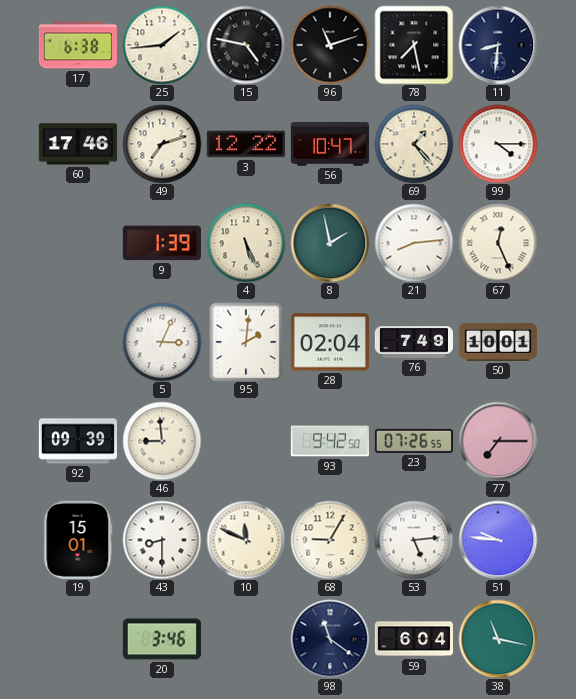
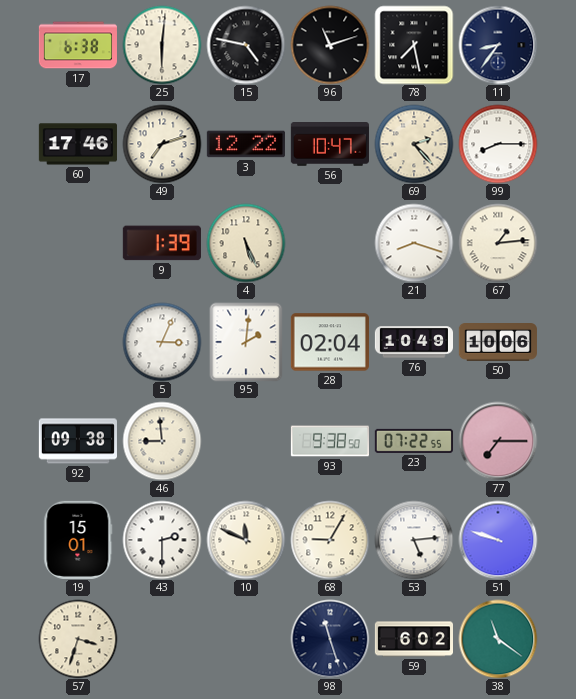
25: 1:44 -> 6:01 (162, 45)
11: 8:31 -> 8:36 (498, 45)
69: 1:23 -> 2:23 (414, 144)
99: 4:15 -> 8:15 (498, 144)
8: 1:58 -> none (330, 243)
21: 8:14 -> 8:18 (414, 243)
67: 12:26 -> 1:14 (498, 243)
76: 7:49 -> 10:49 (413, 342)
50: 10:01 -> 10:06 (498, 343)
92: 09:39 -> 09:38 (78, 441)
93: 9:42 -> 9:38 (330, 441)
23: 07:26 -> 07:22 (414, 441)
43: 8:30 -> 2:30 (162, 540)
51: 9:46 -> 9:48 (498, 540)
57: none -> 3:33 (78, 639)
20: 3:46 -> none (162, 639)
98: 11:21 -> 11:27 (330, 639)
59: 6:04 -> 6:02 (413, 639)
38: 11:17 -> 11:21 (498, 639)
